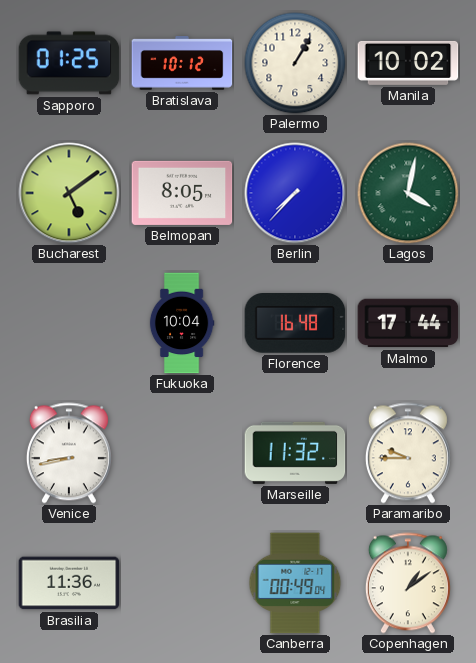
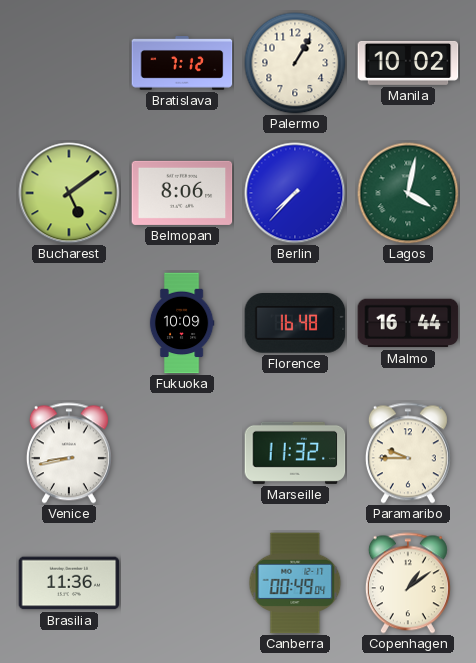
Sapporo: 01:25 -> none (69, 63)
Bratislava: 10:12 -> 7:12 (182, 63)
Belmopan: 8:05 -> 8:06 (182, 193)
Fukuoka: 10:04 -> 10:09 (182, 323)
Malmo: 17:44 -> 16:44 (408, 323)
